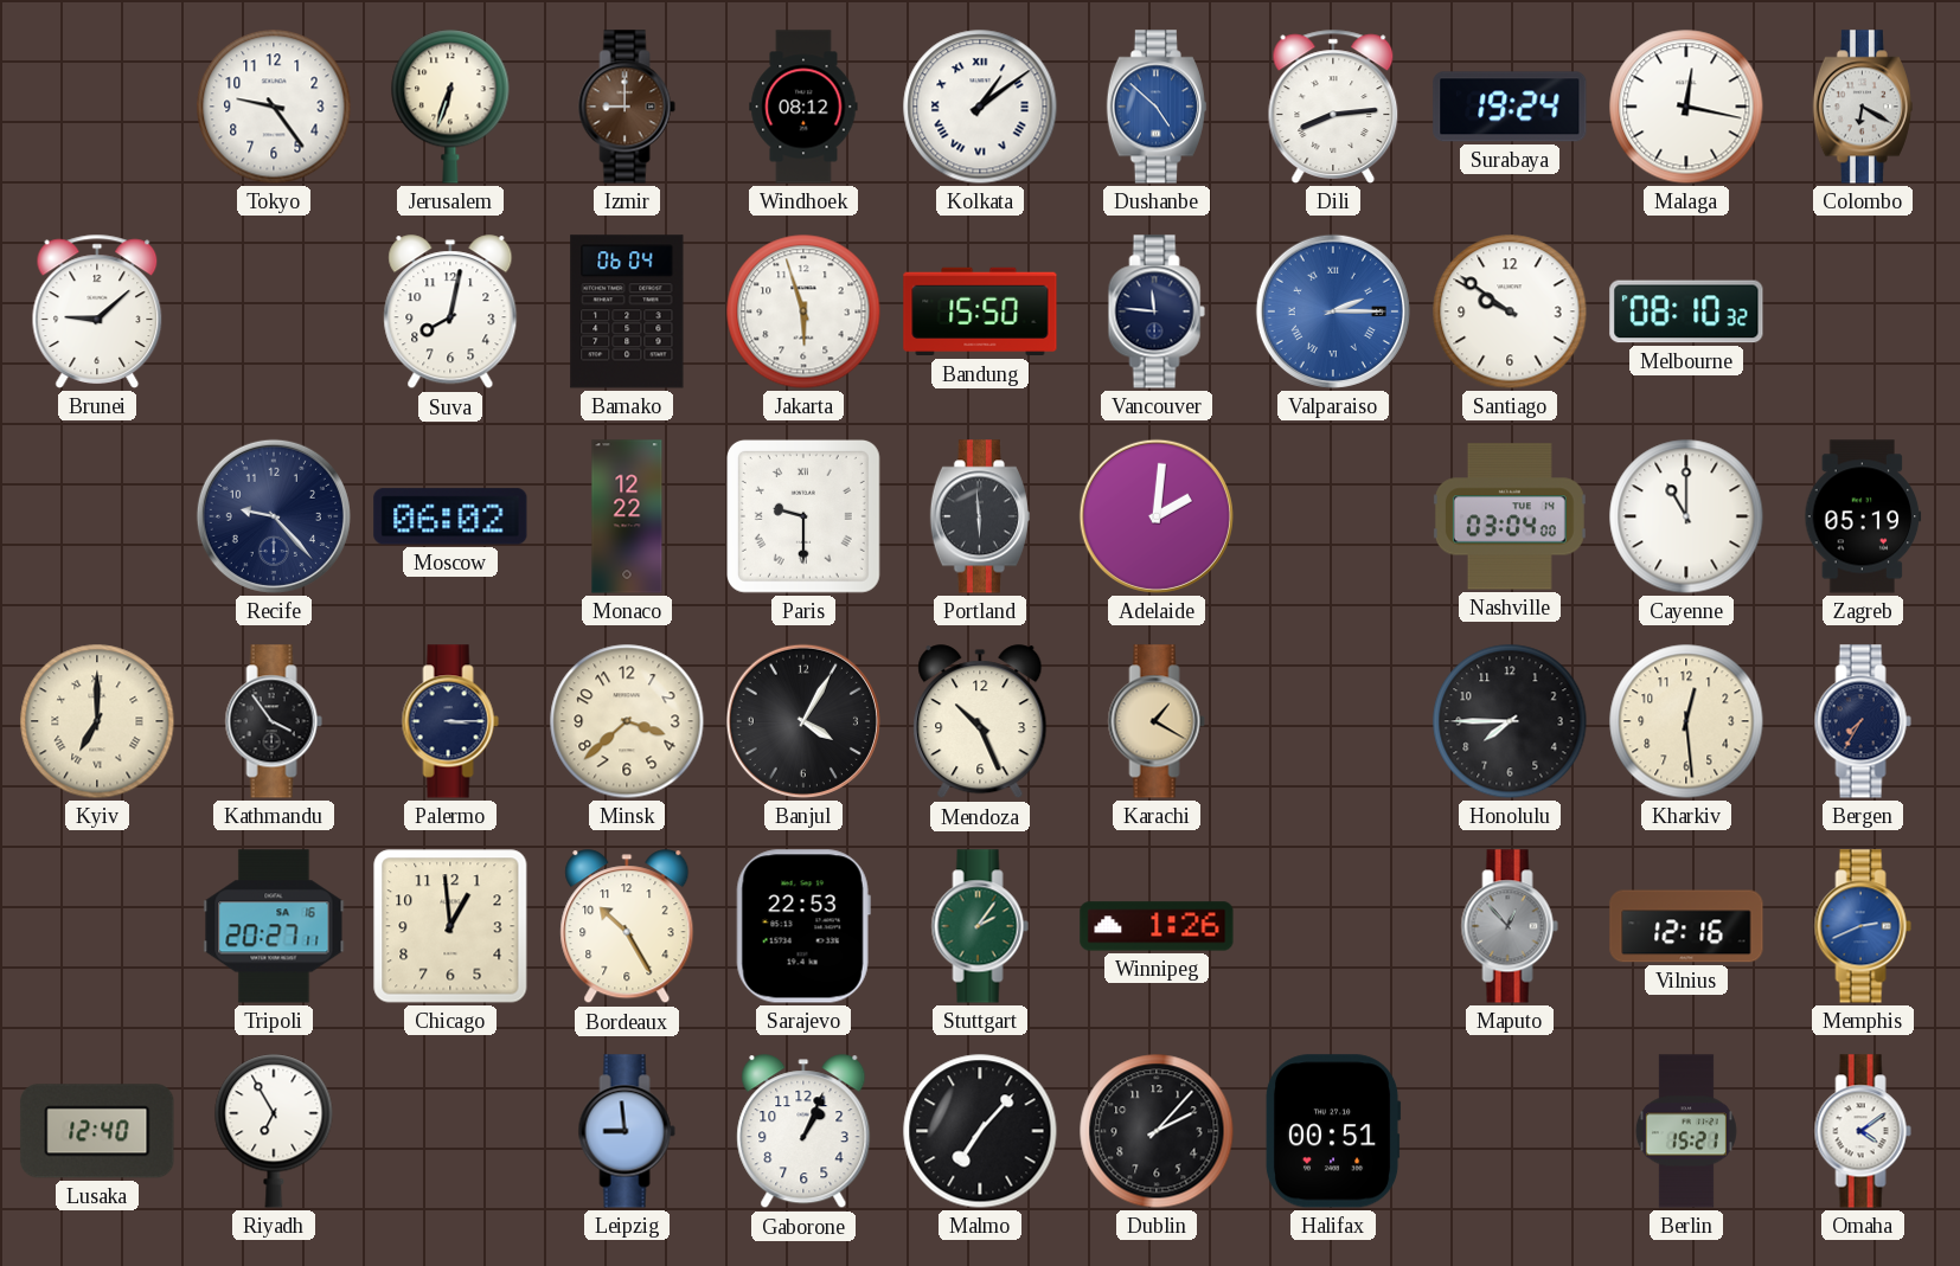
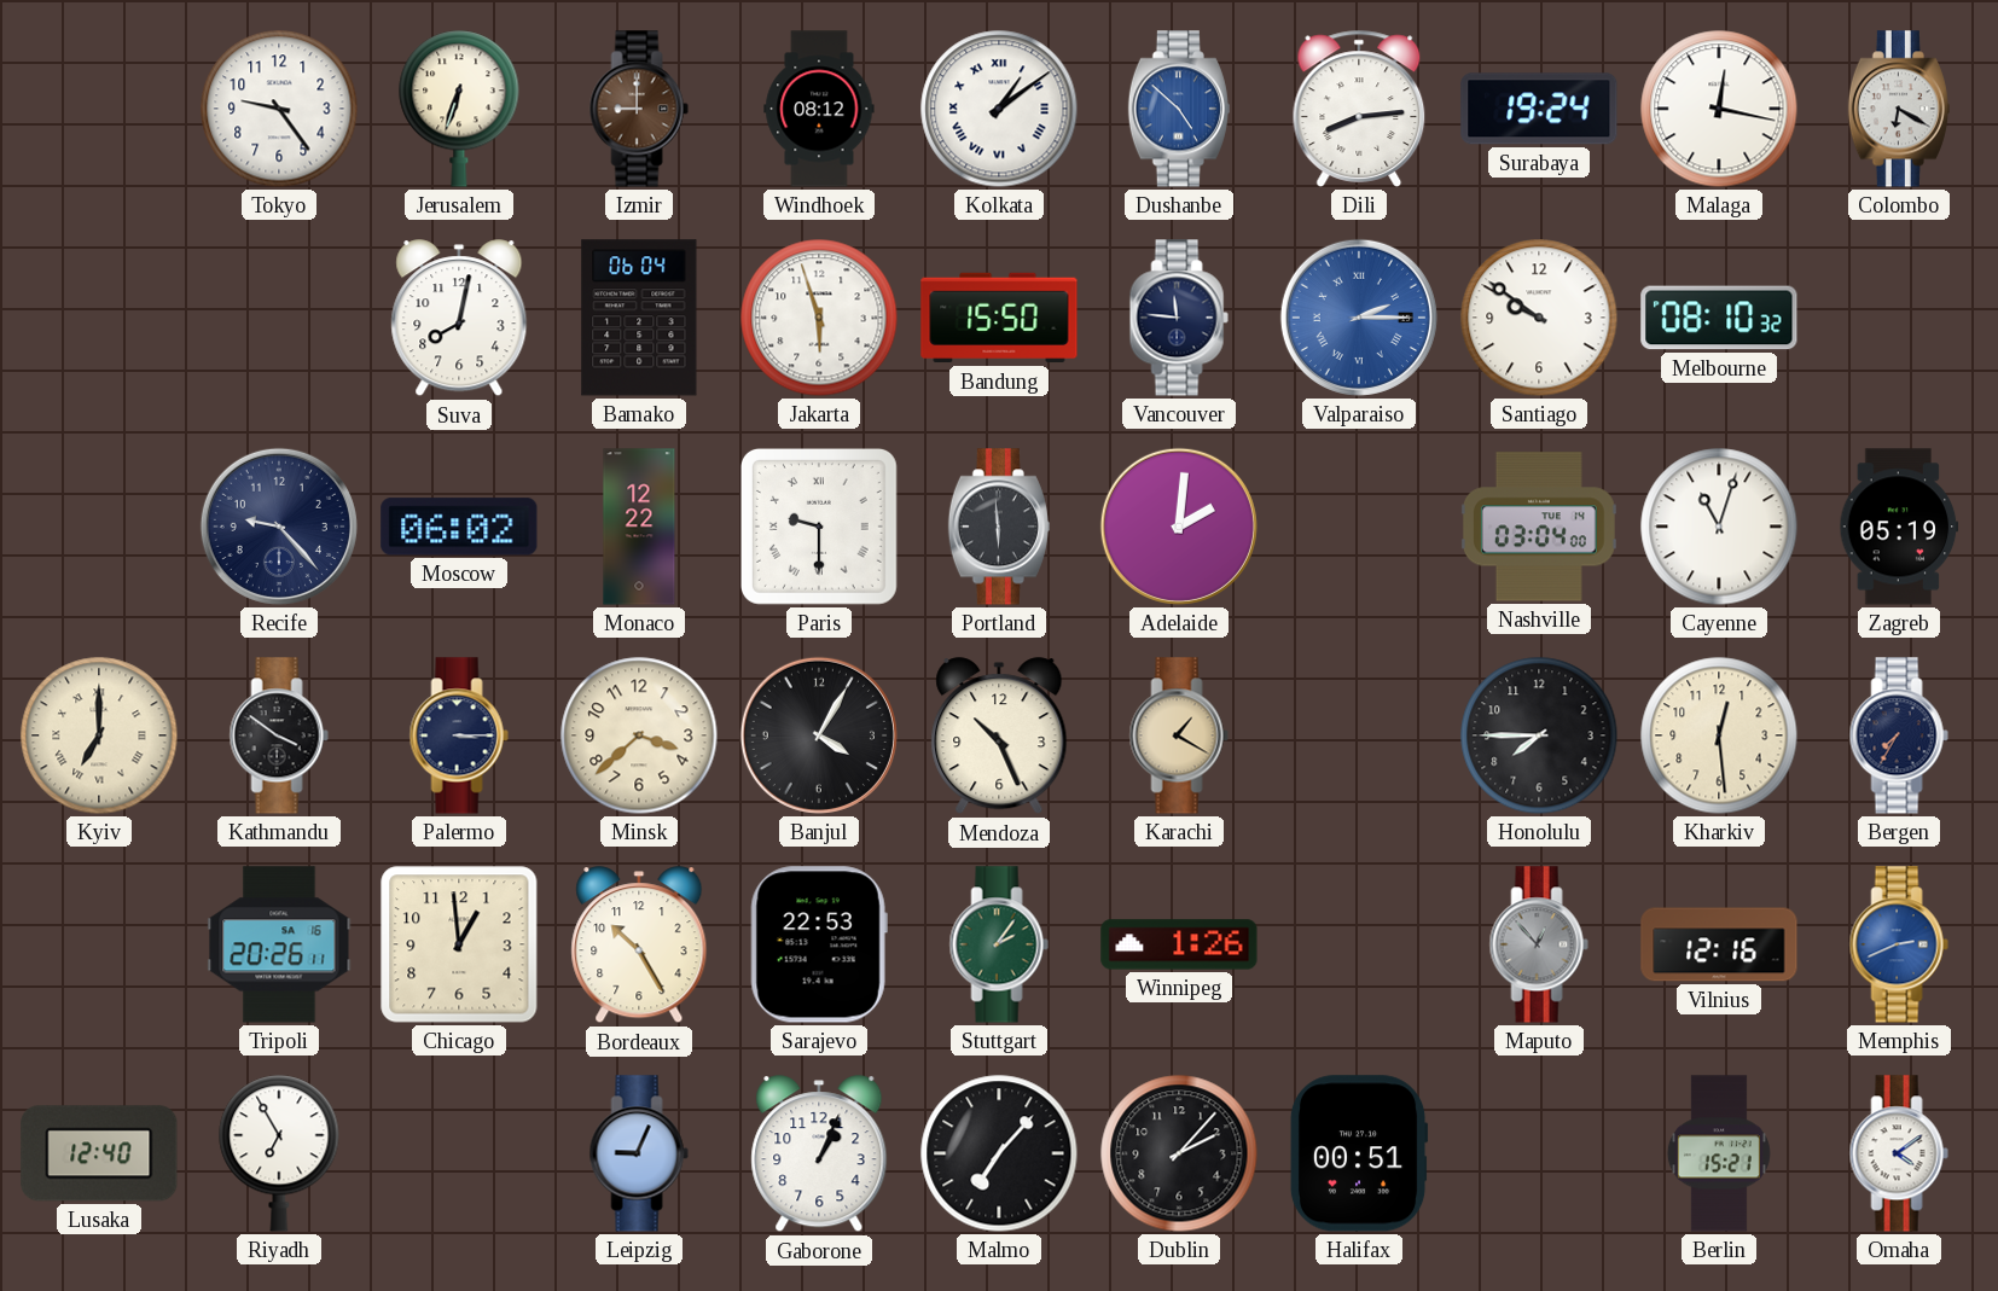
Brunei: 9:08 -> none (97, 311)
Cayenne: 11:00 -> 11:03 (1719, 527)
Kathmandu: 3:54 -> 3:51 (279, 735)
Tripoli: 20:27 -> 20:26 (279, 944)
Leipzig: 8:59 -> 9:04 (639, 1153)
